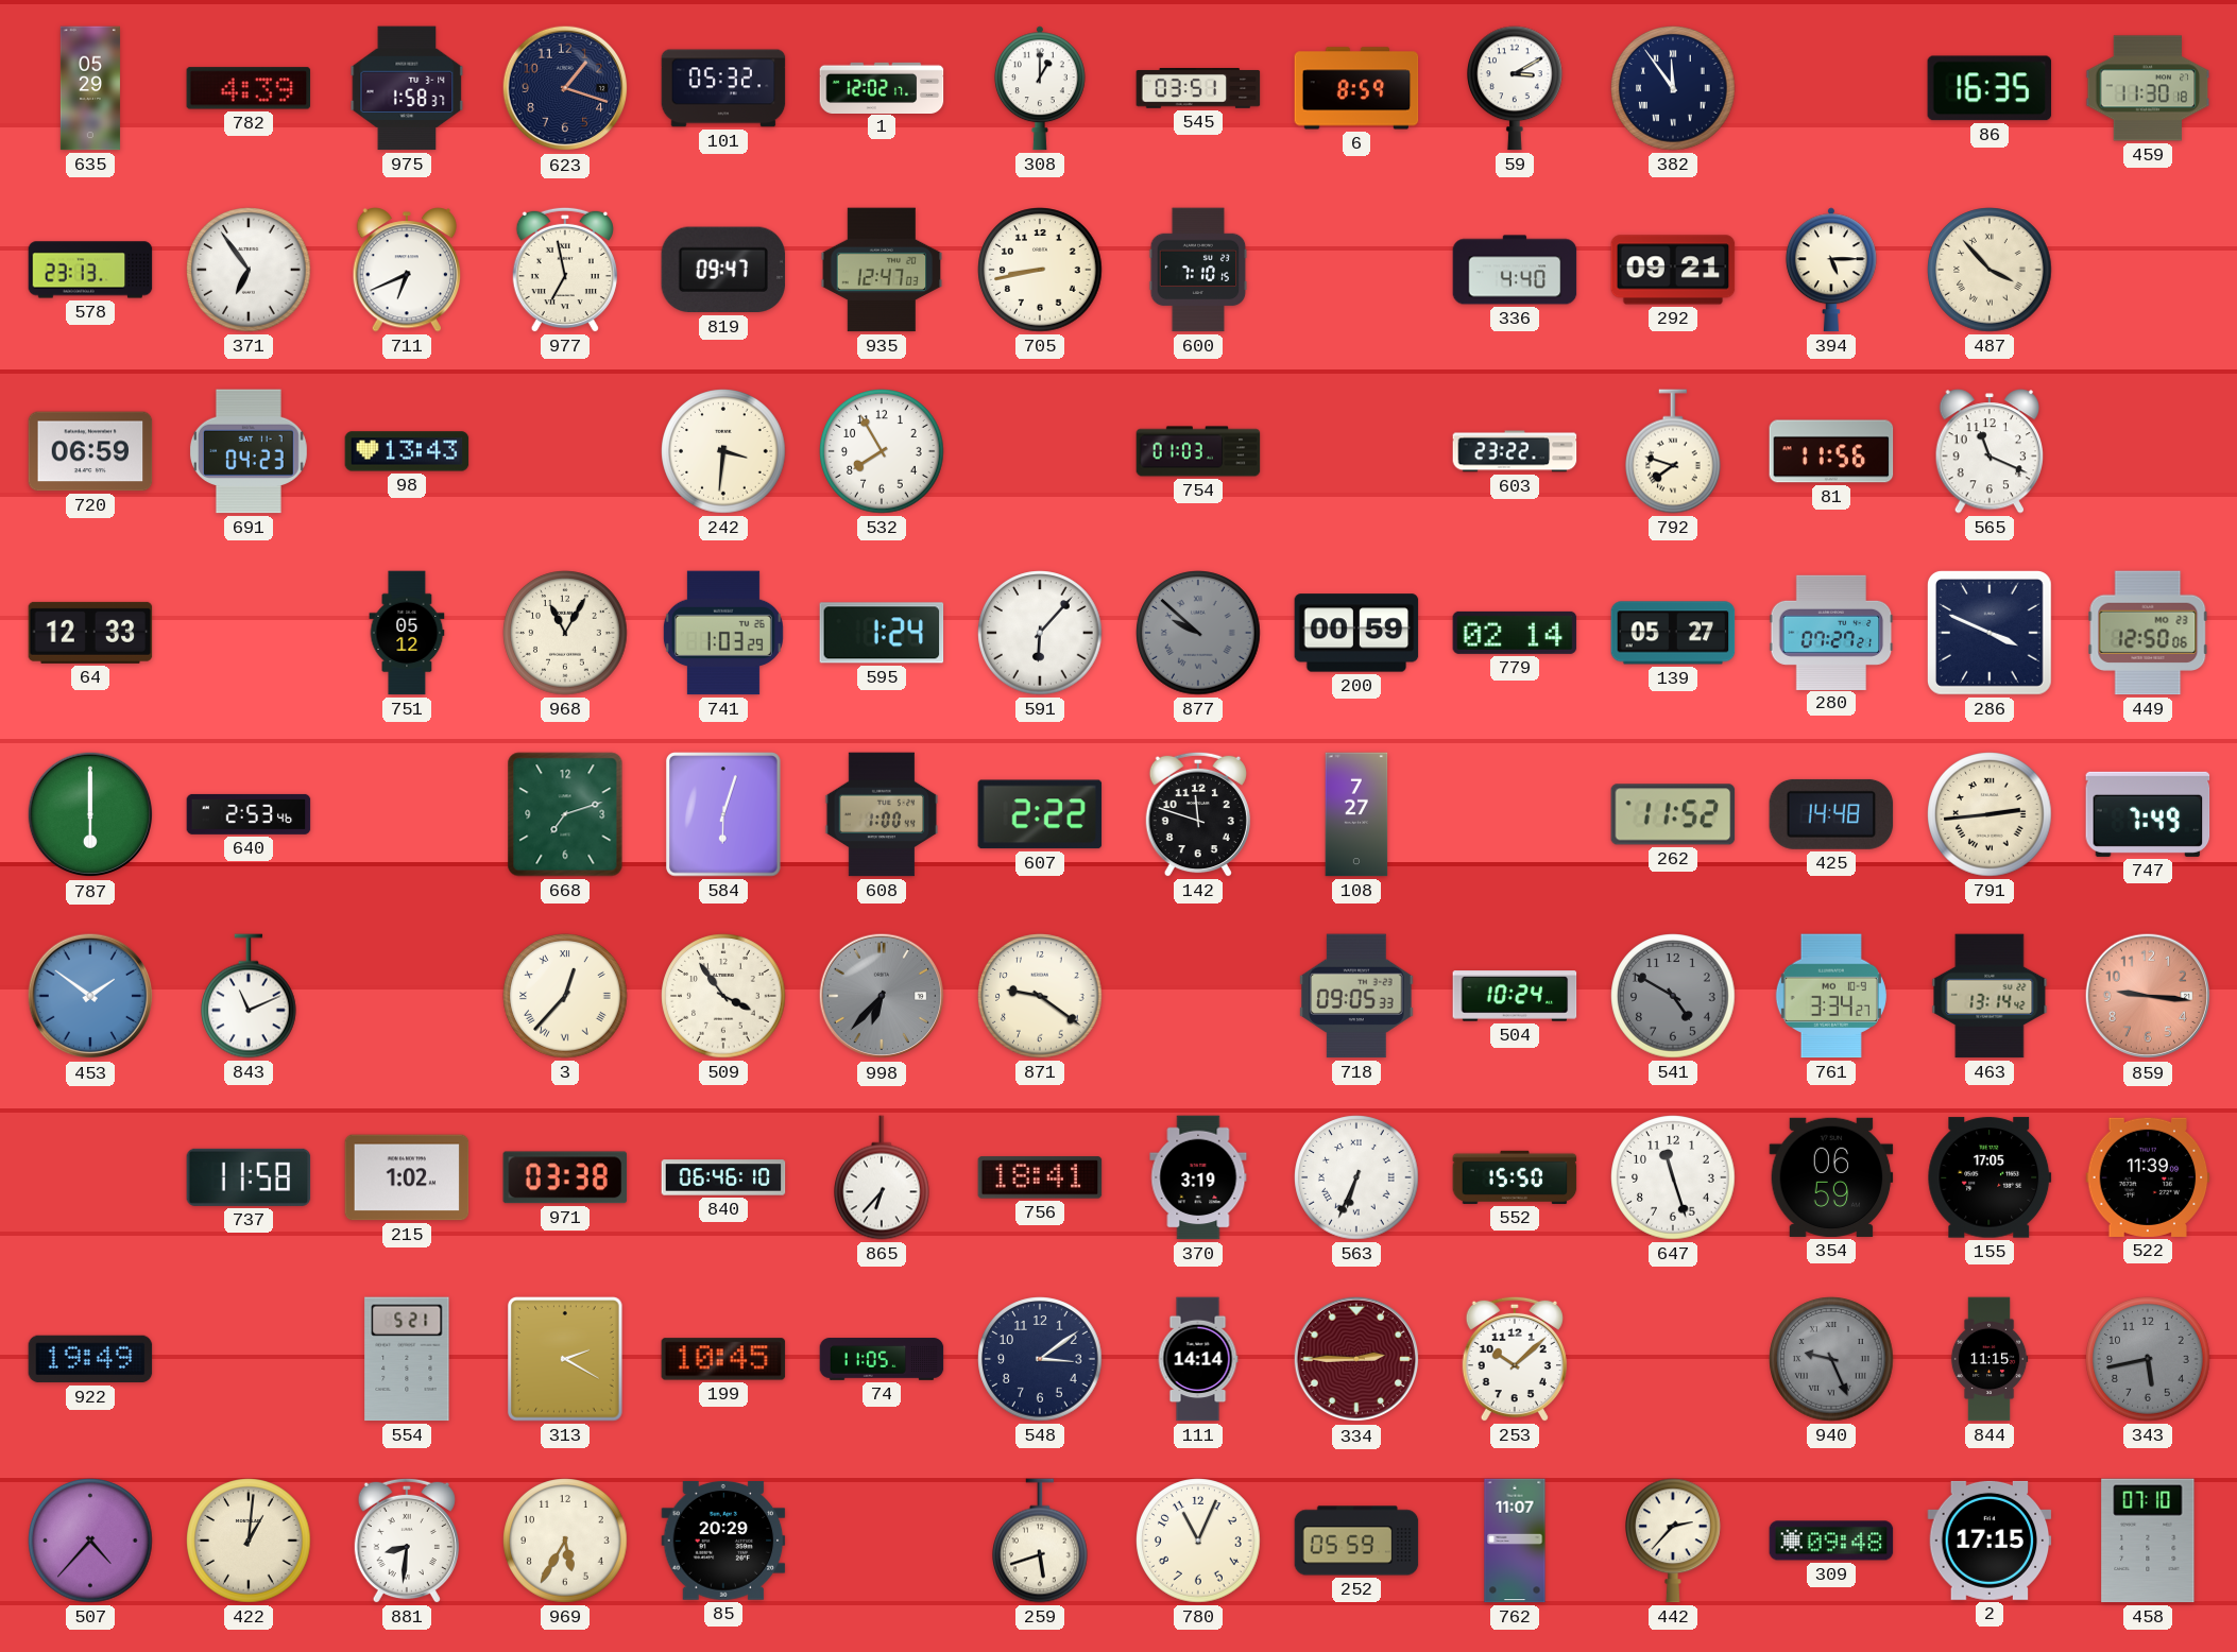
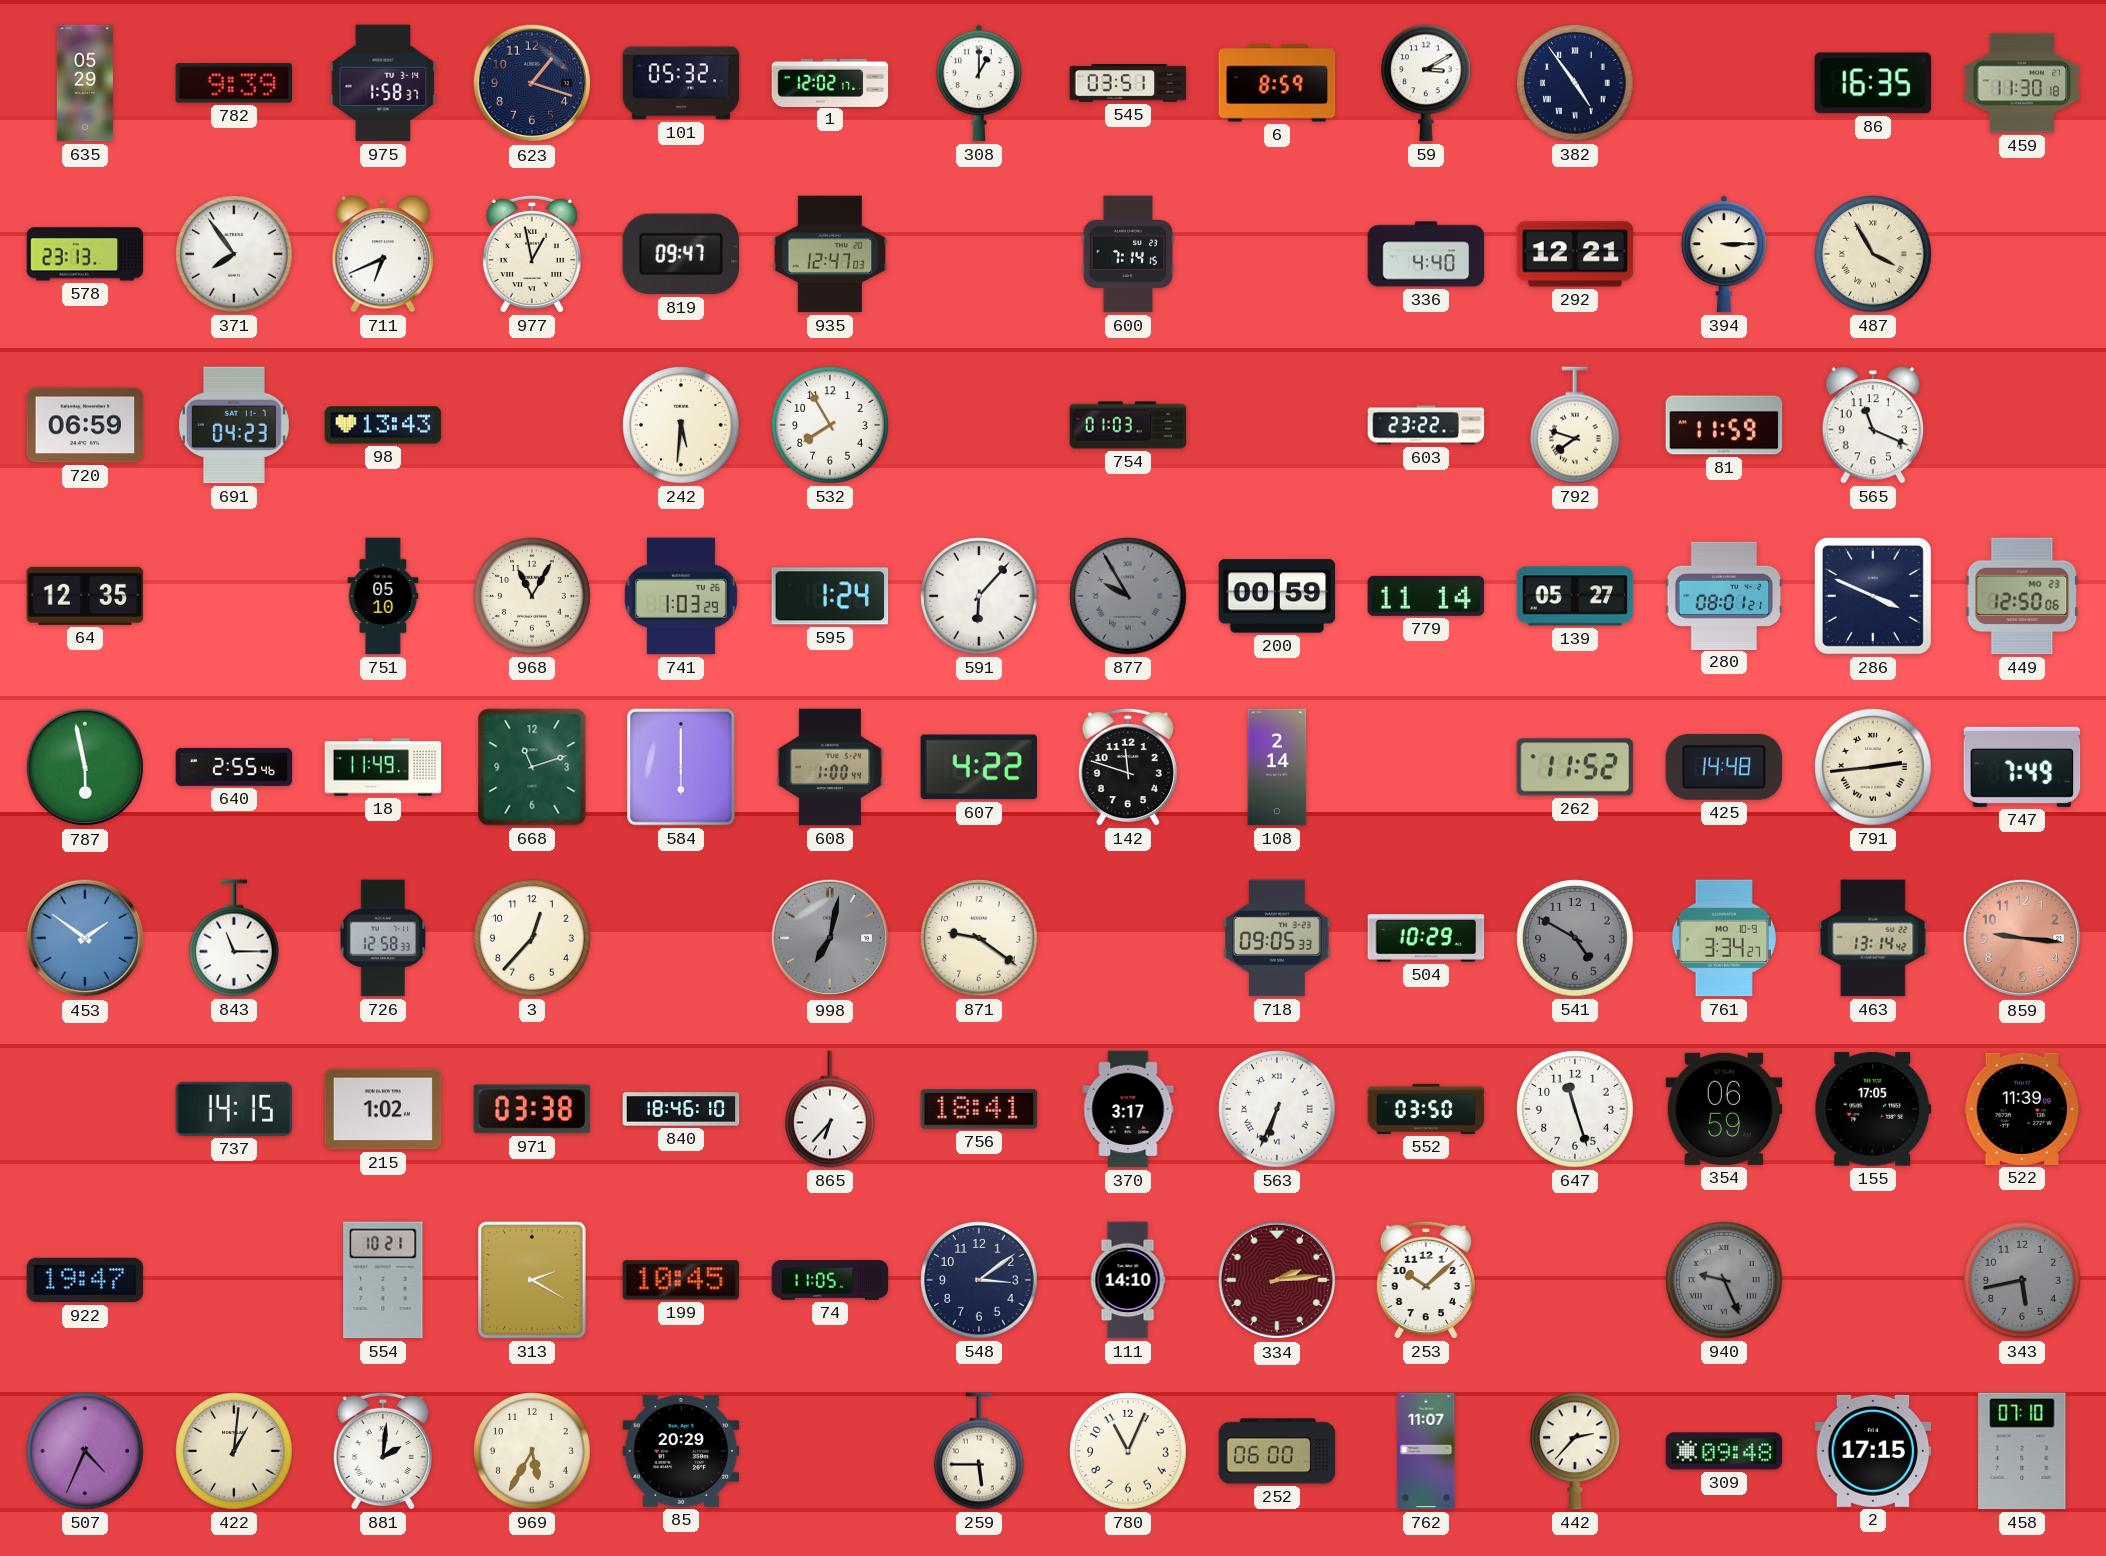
782: 4:39 -> 9:39 (234, 83)
382: 11:54 -> 4:54 (1575, 83)
371: 6:54 -> 7:54 (234, 254)
977: 6:58 -> 12:58 (532, 254)
705: 8:43 -> none (1040, 270)
600: 7:10 -> 7:14 (1128, 254)
292: 09:21 -> 12:21 (1575, 254)
394: 5:15 -> 3:15 (1724, 254)
487: 3:53 -> 3:55 (1873, 254)
242: 3:31 -> 5:31 (681, 425)
81: 11:56 -> 11:59 (1724, 425)
64: 12:33 -> 12:35 (85, 596)
751: 05:12 -> 05:10 (383, 596)
877: 9:52 -> 9:55 (1128, 596)
779: 02:14 -> 11:14 (1426, 596)
280: 07:27 -> 08:01 (1724, 595)
787: 6:00 -> 5:58 (85, 767)
640: 2:53 -> 2:55 (234, 767)
18: none -> 11:49 (383, 767)
668: 7:12 -> 11:12 (532, 767)
584: 6:03 -> 6:00 (681, 767)
607: 2:22 -> 4:22 (979, 767)
108: 7:27 -> 2:14 (1277, 767)
843: 11:11 -> 11:15 (235, 938)
726: none -> 12:58 (383, 938)
3 numerals: Roman -> Arabic (532, 938)
509: 3:54 -> none (723, 996)
998: 6:37 -> 7:02 (830, 938)
504: 10:24 -> 10:29 (1426, 938)
737: 11:58 -> 14:15 (234, 1109)
840: 06:46 -> 18:46 (681, 1109)
370: 3:19 -> 3:17 (1128, 1109)
552: 15:50 -> 03:50 (1426, 1109)
922: 19:49 -> 19:47 (85, 1280)
554: 5:21 -> 10:21 (383, 1280)
111: 14:14 -> 14:10 (1128, 1280)
334: 2:45 -> 2:14 (1277, 1280)
844: 11:15 -> none (1990, 1359)
507: 4:37 -> 4:34 (85, 1451)
881: 8:31 -> 2:01 (383, 1451)
259: 5:42 -> 5:45 (980, 1451)
252: 05:59 -> 06:00 (1277, 1451)
